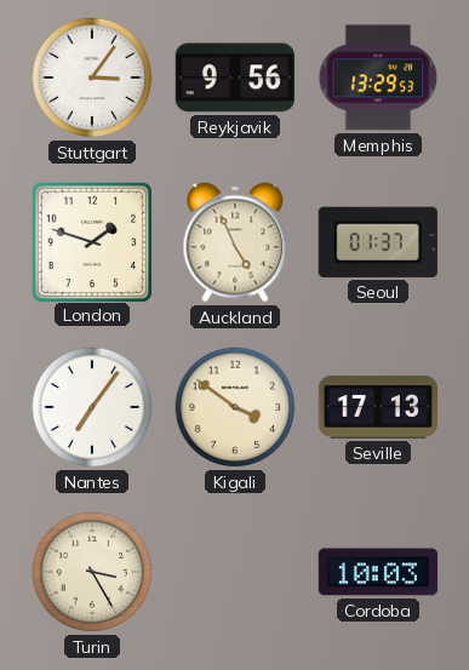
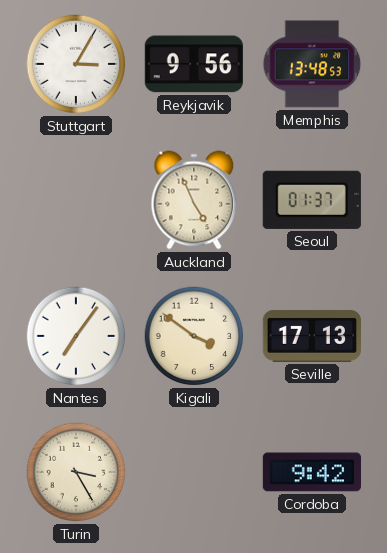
Stuttgart: 3:06 -> 3:05 (76, 64)
Memphis: 13:29 -> 13:48 (312, 64)
London: 1:48 -> none (91, 241)
Cordoba: 10:03 -> 9:42 (311, 472)
